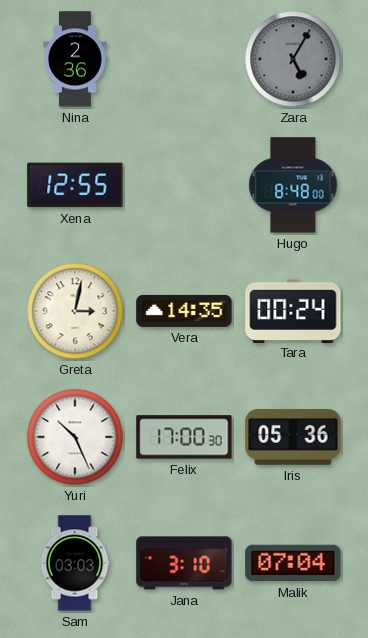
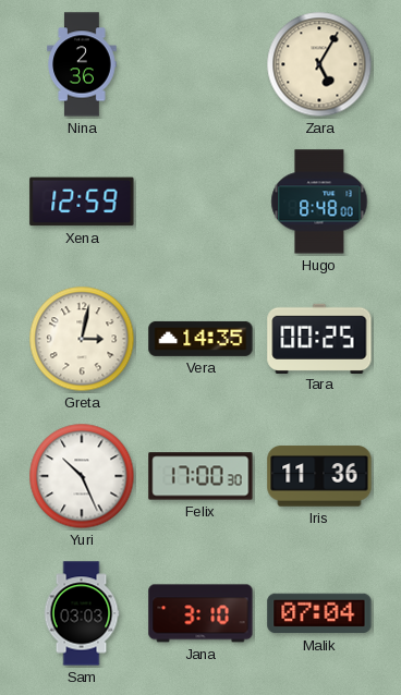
Zara dial: grey -> cream (319, 64)
Xena: 12:55 -> 12:59 (82, 202)
Tara: 00:24 -> 00:25 (319, 338)
Iris: 05:36 -> 11:36 (319, 476)
